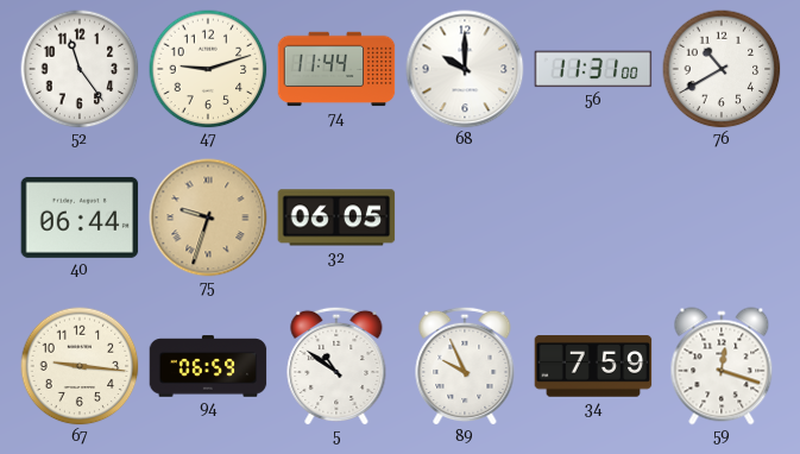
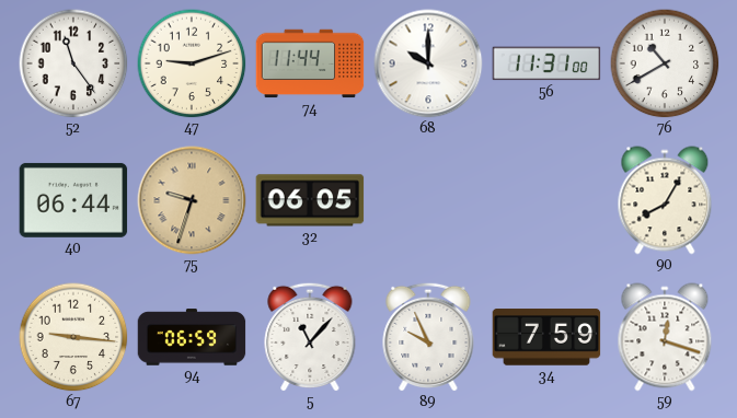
90: none -> 8:05 (665, 200)
5: 10:51 -> 11:07 (310, 337)
